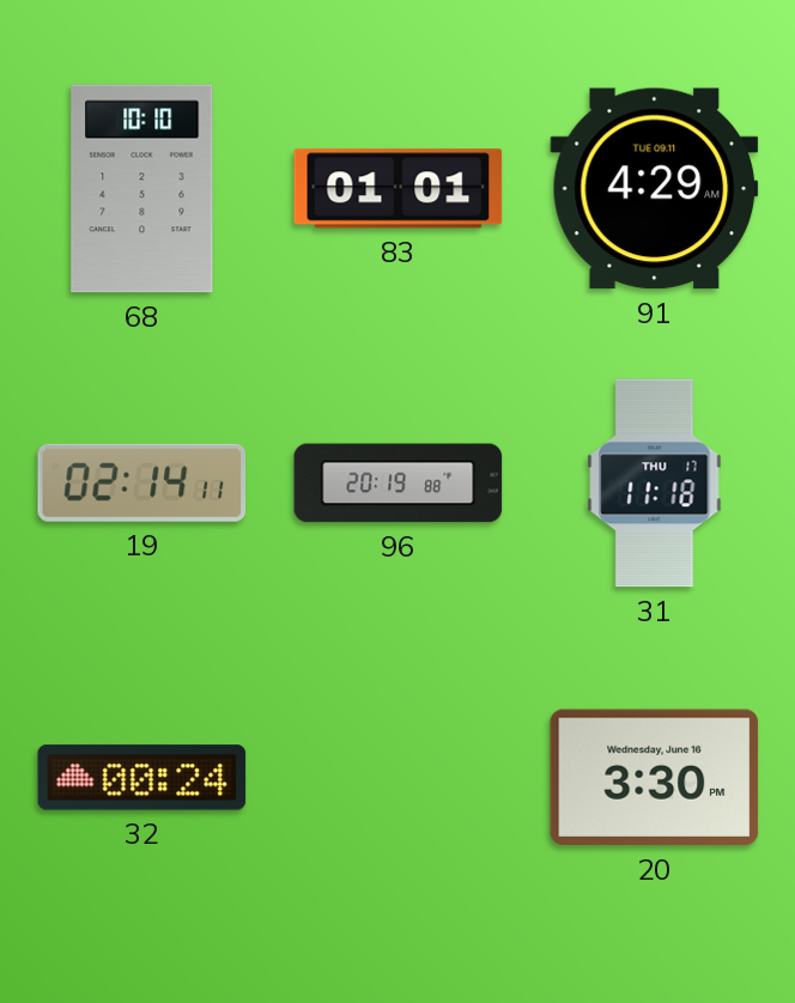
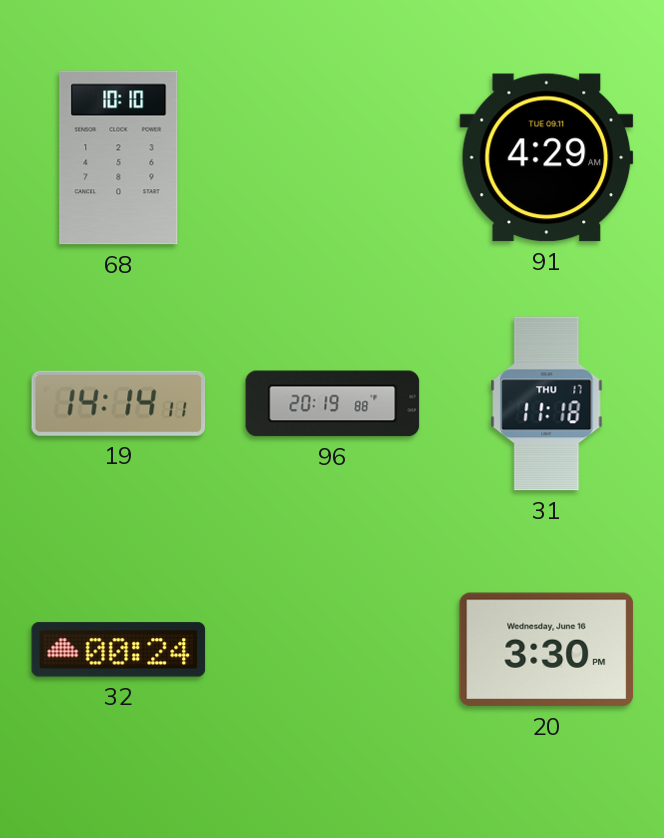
83: 01:01 -> none (399, 189)
19: 02:14 -> 14:14 (119, 403)
